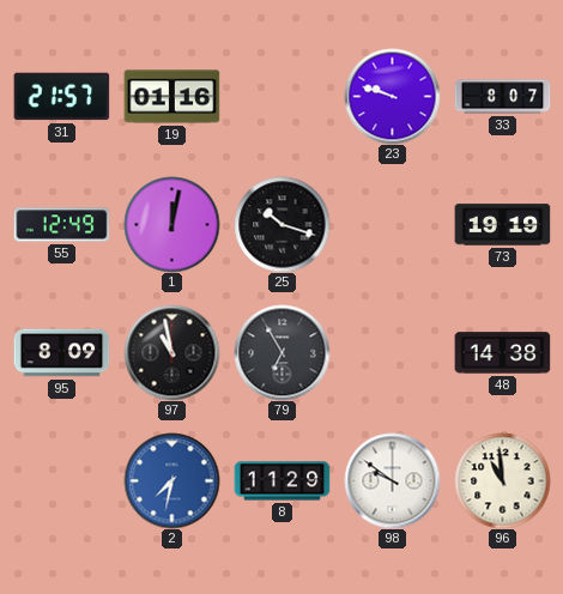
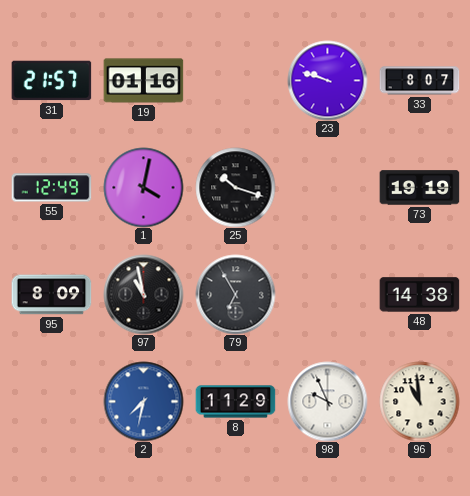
1: 12:02 -> 4:02 (143, 187)
98: 9:51 -> 9:56 (327, 401)
